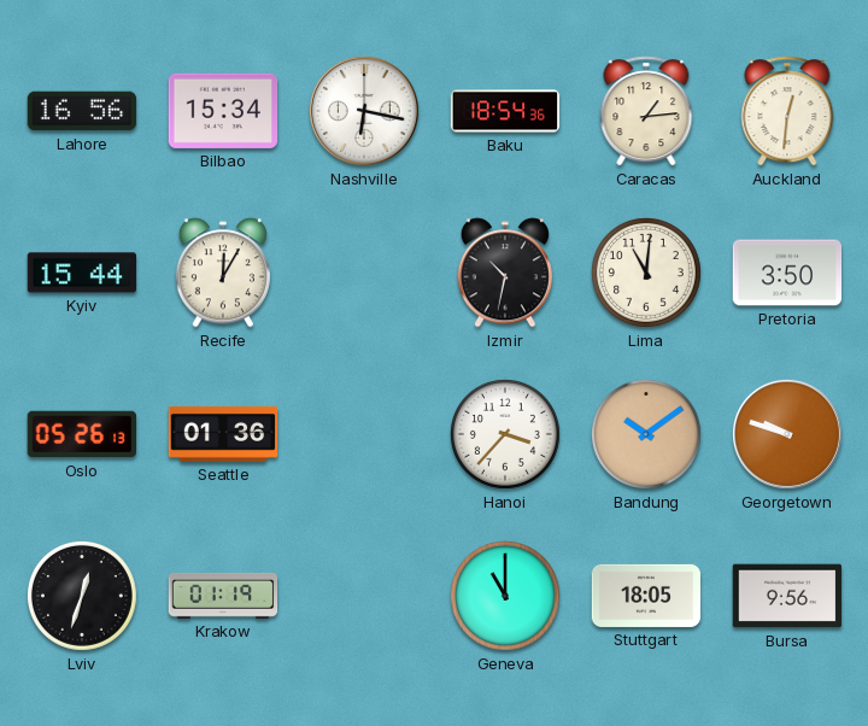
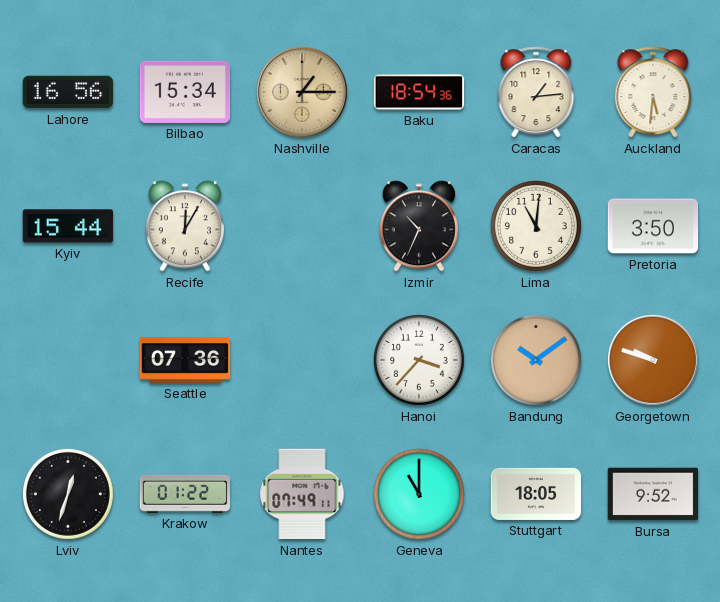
Nashville: 6:17 -> 1:15 (302, 92)
Nashville dial: white -> champagne (302, 92)
Auckland: 12:31 -> 5:31 (653, 92)
Izmir: 10:32 -> 10:34 (419, 226)
Oslo: 05:26 -> none (81, 434)
Seattle: 01:36 -> 07:36 (185, 360)
Krakow: 01:19 -> 01:22 (185, 494)
Nantes: none -> 07:49 (302, 494)
Bursa: 9:56 -> 9:52 (653, 494)
